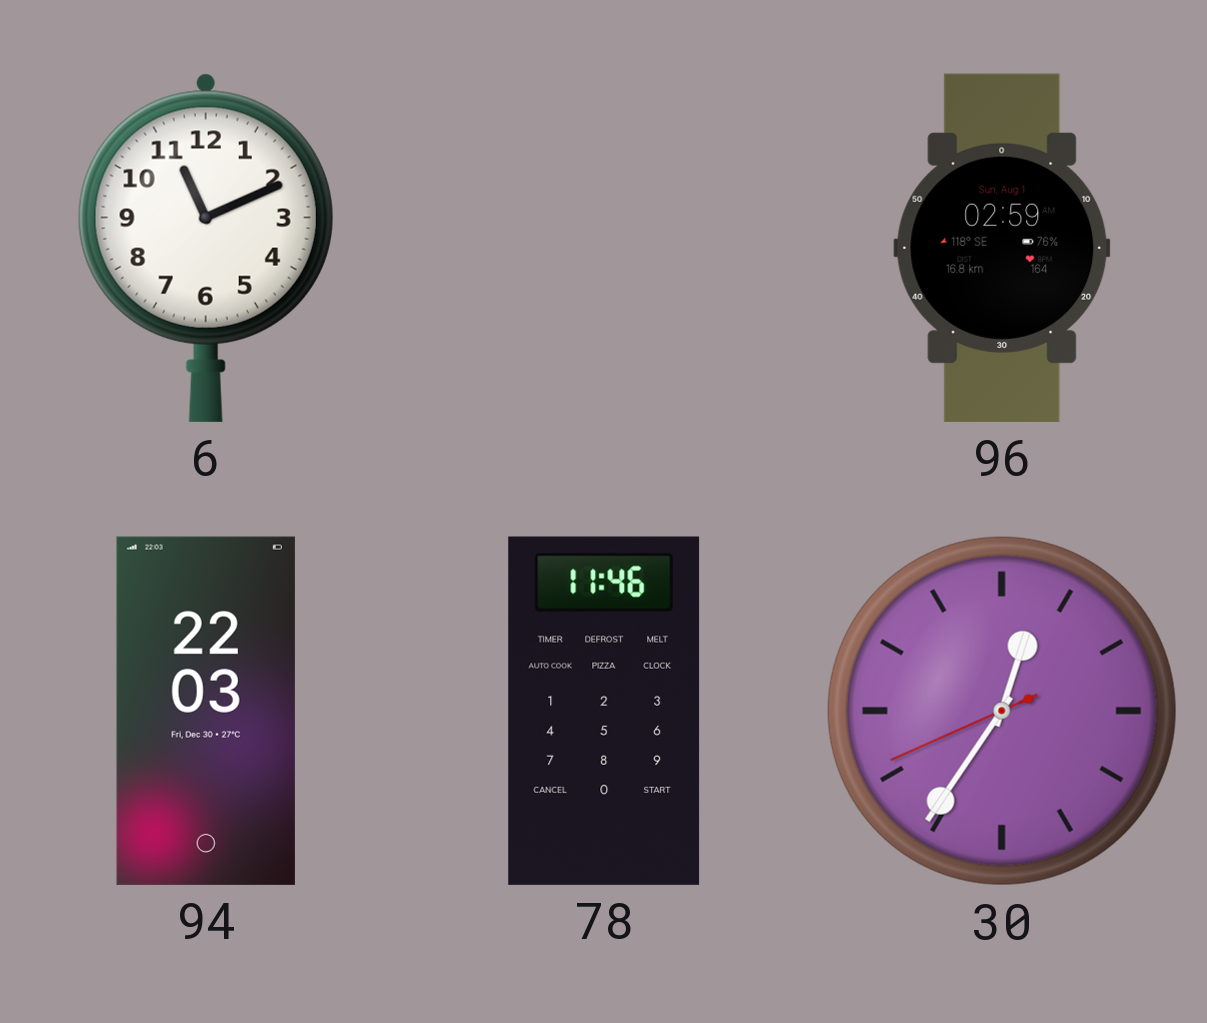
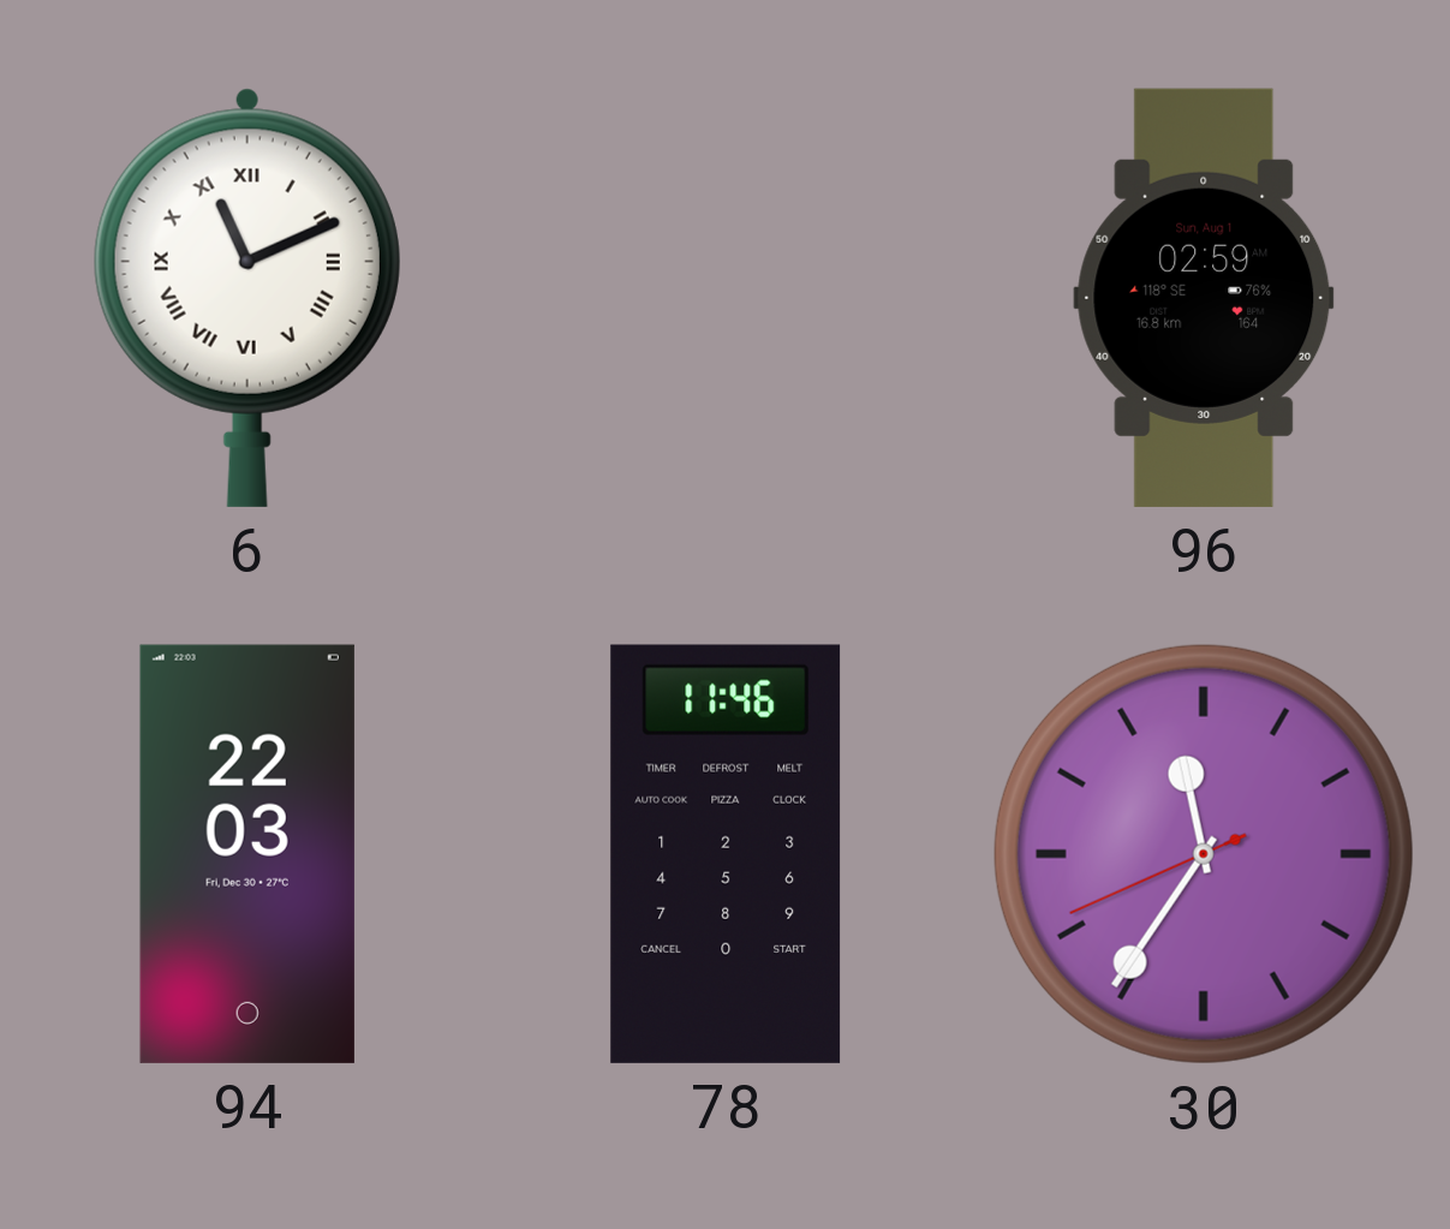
6 numerals: Arabic -> Roman (247, 298)
30: 12:35 -> 11:35 (1204, 854)
